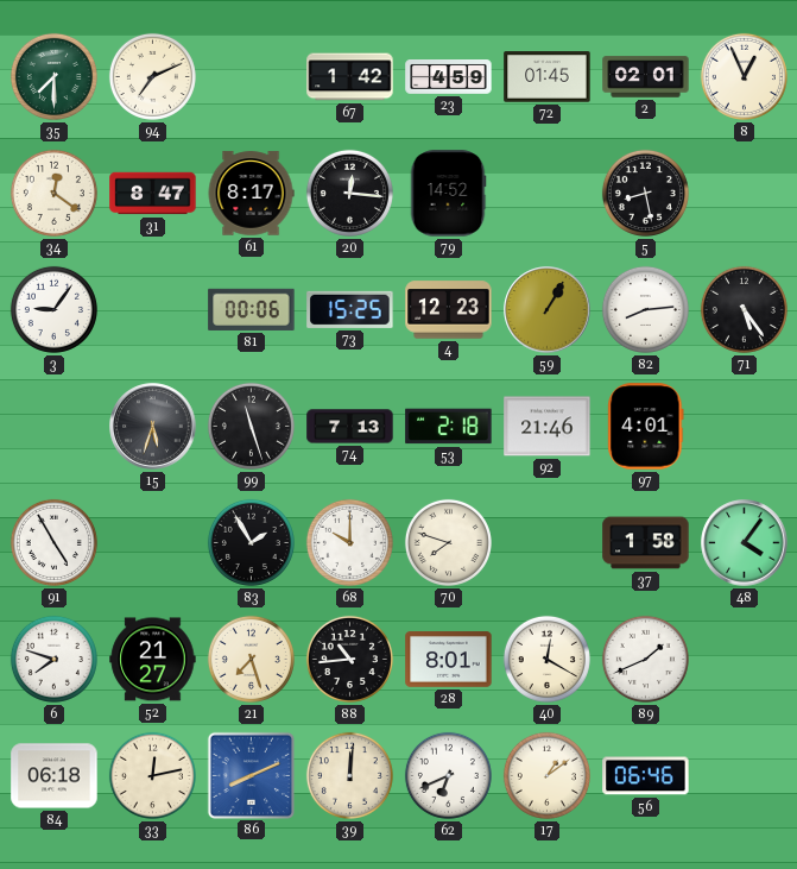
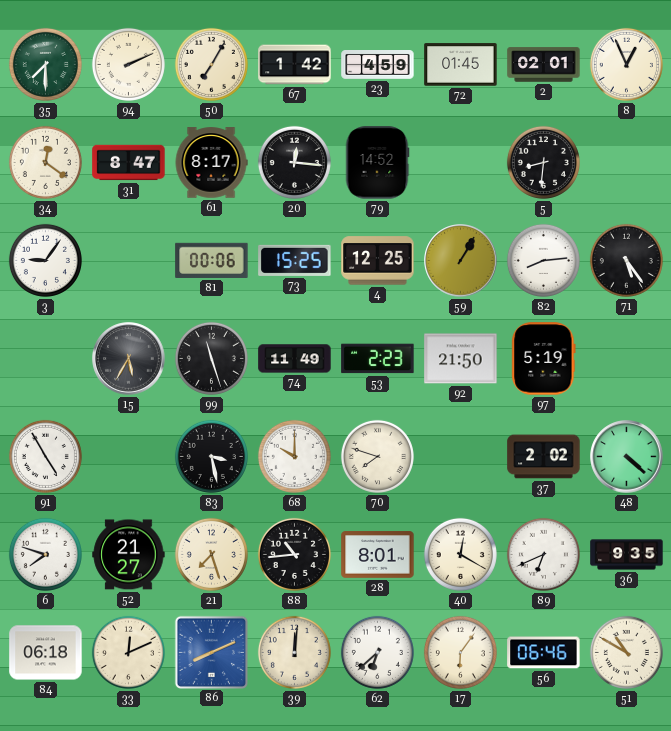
94: 7:11 -> 2:11 (128, 64)
50: none -> 7:05 (211, 64)
5: 8:28 -> 8:31 (543, 162)
4: 12:23 -> 12:25 (378, 261)
15: 5:33 -> 5:35 (129, 359)
74: 7:13 -> 11:49 (295, 359)
53: 2:18 -> 2:23 (378, 359)
92: 21:46 -> 21:50 (461, 359)
97: 4:01 -> 5:19 (544, 359)
83: 1:55 -> 3:28 (211, 456)
37: 1:58 -> 2:02 (544, 457)
48: 4:06 -> 4:22 (627, 457)
89: 1:41 -> 6:41 (543, 554)
36: none -> 9:35 (627, 555)
33: 12:13 -> 12:11 (128, 652)
62: 6:41 -> 6:38 (377, 652)
17: 1:09 -> 6:06 (460, 652)
51: none -> 10:50 (626, 652)
